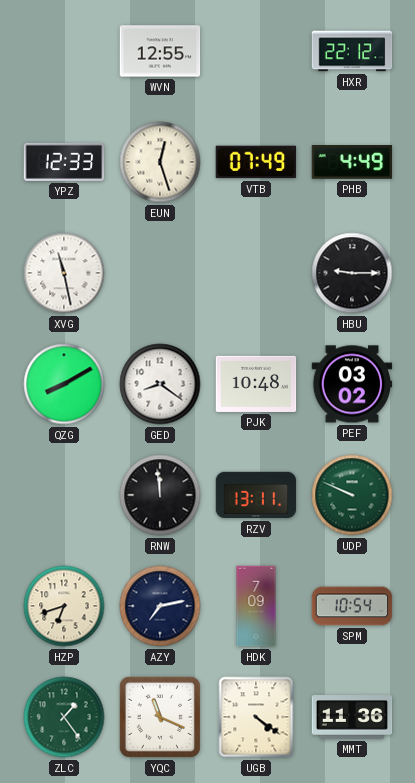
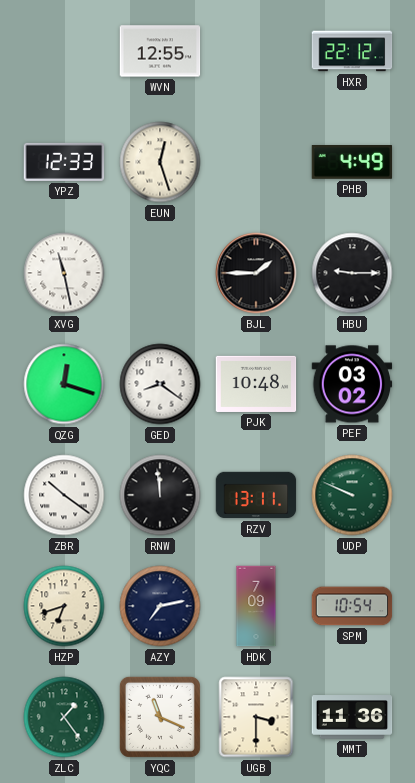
VTB: 07:49 -> none (256, 162)
BJL: none -> 1:45 (256, 273)
QZG: 8:10 -> 12:18 (64, 384)
ZBR: none -> 10:21 (64, 495)
UGB: 4:21 -> 3:30 (256, 717)
